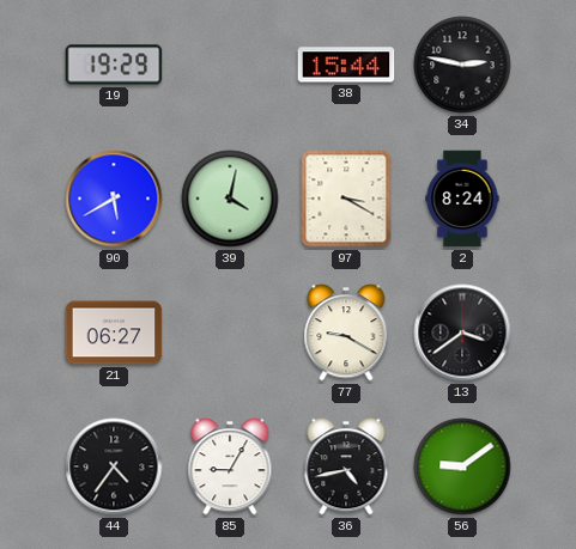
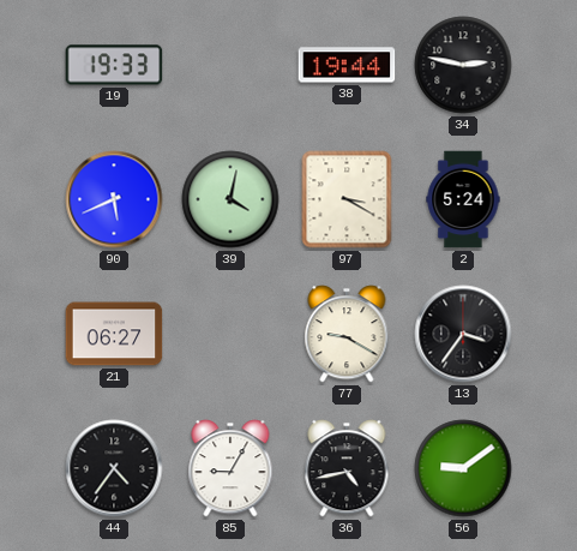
19: 19:29 -> 19:33 (114, 65)
38: 15:44 -> 19:44 (347, 65)
90: 5:40 -> 5:41 (114, 199)
2: 8:24 -> 5:24 (463, 199)
13: 3:39 -> 3:36 (463, 334)
